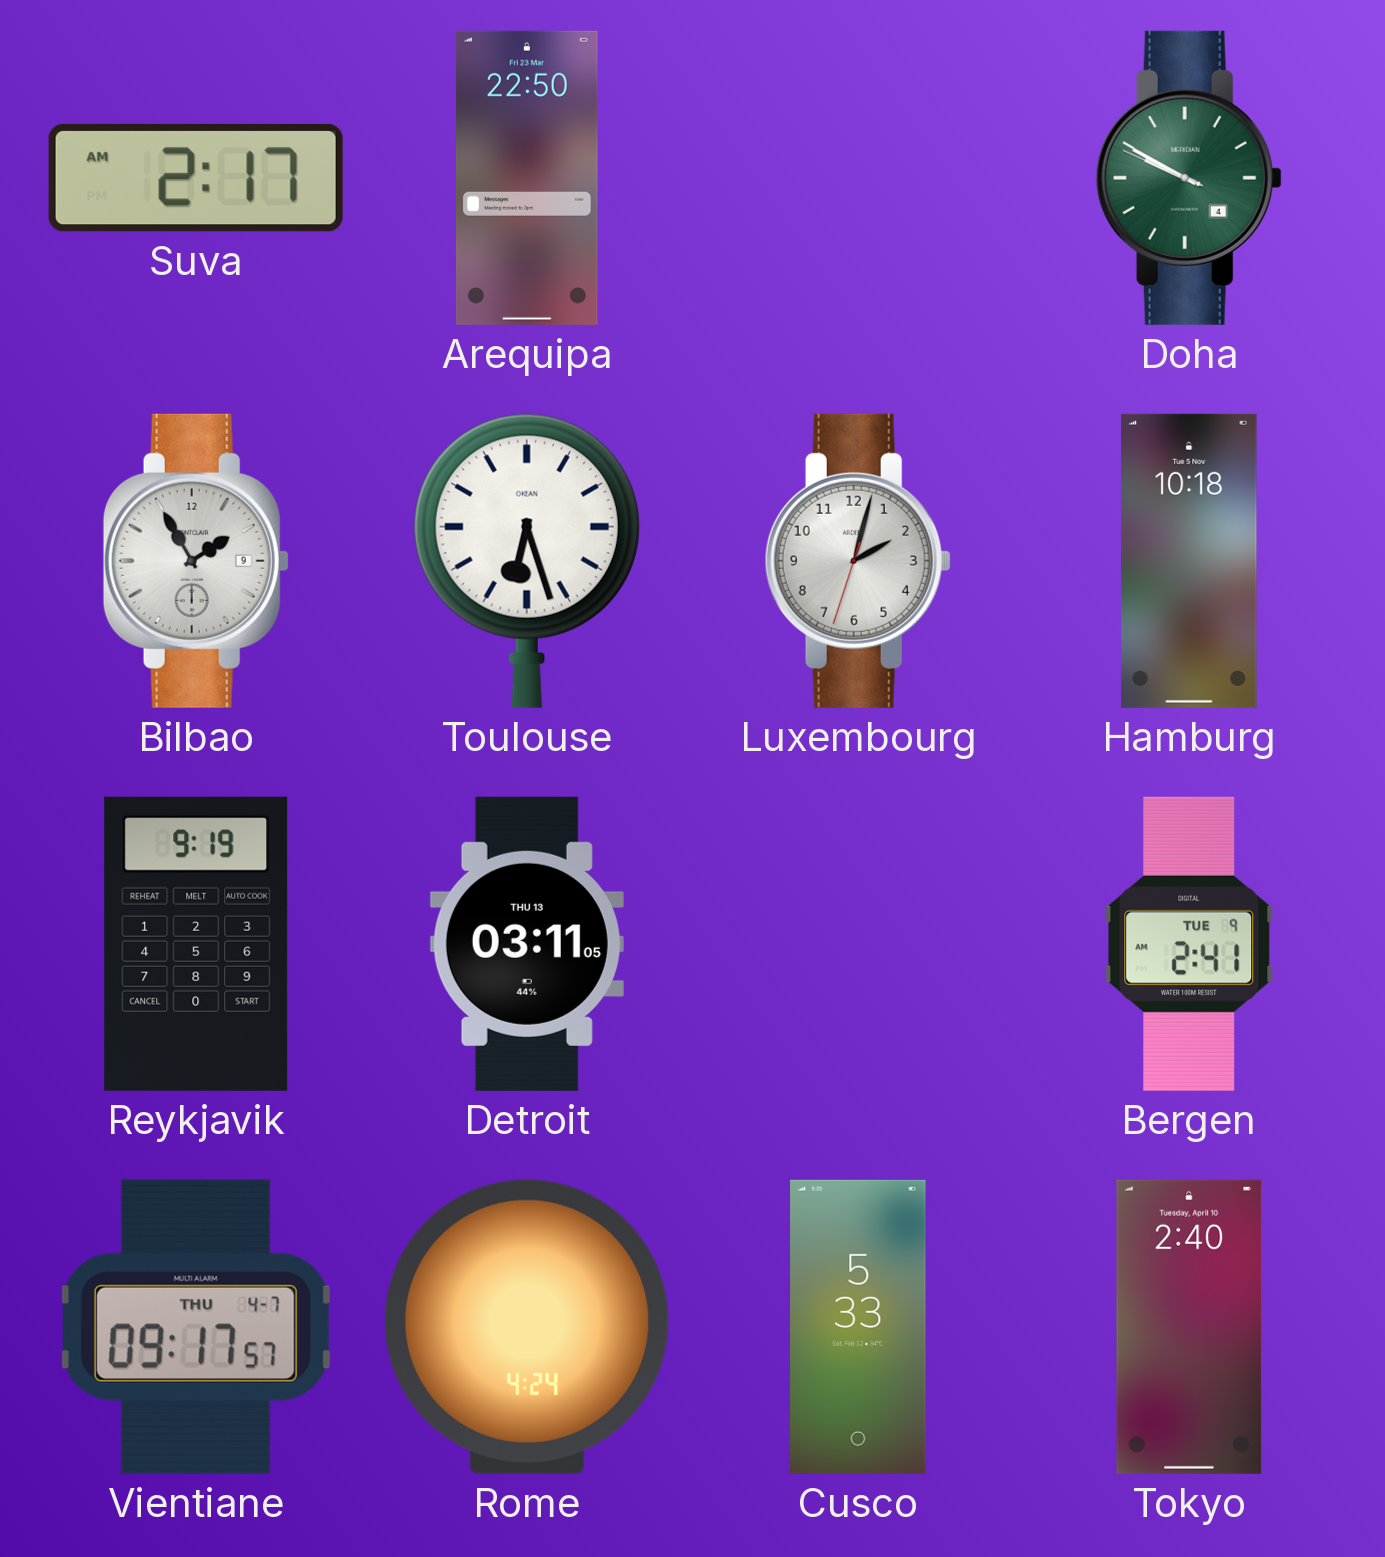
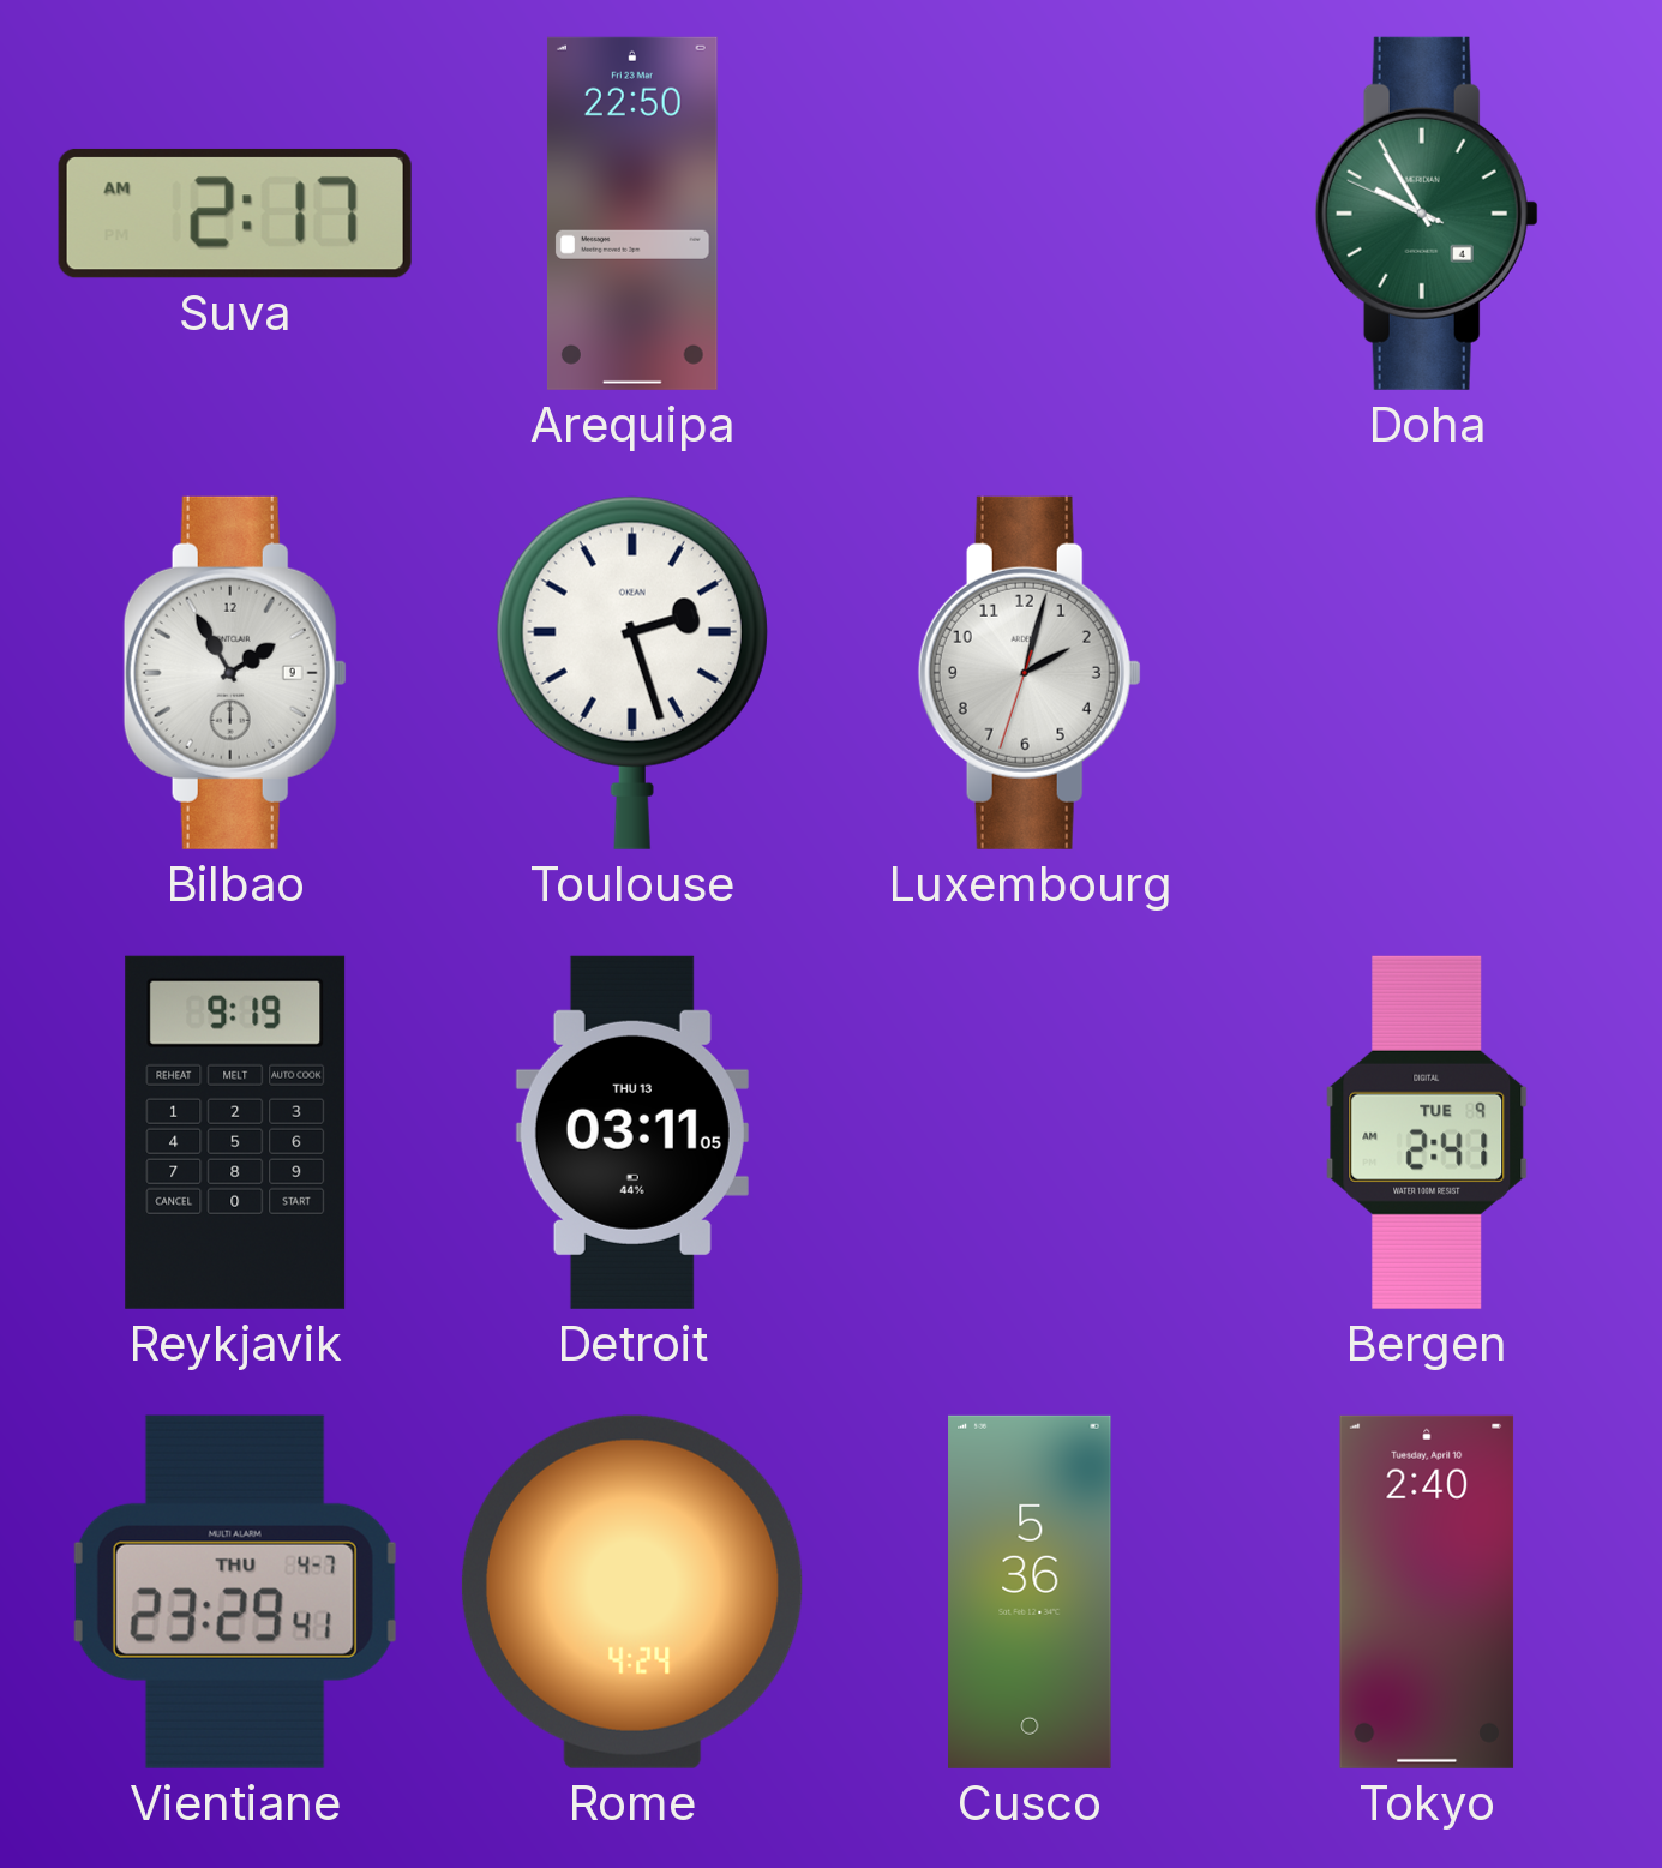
Doha: 9:49 -> 9:54 (1427, 214)
Toulouse: 6:27 -> 2:27 (632, 673)
Hamburg: 10:18 -> none (1189, 561)
Vientiane: 09:17 -> 23:29 (235, 1592)
Cusco: 5:33 -> 5:36 (1030, 1592)
